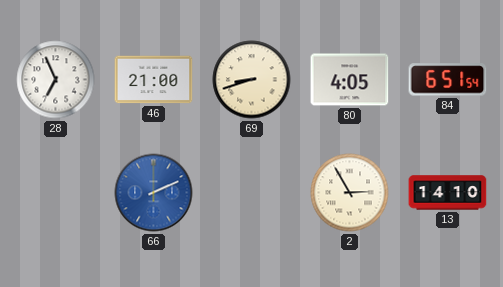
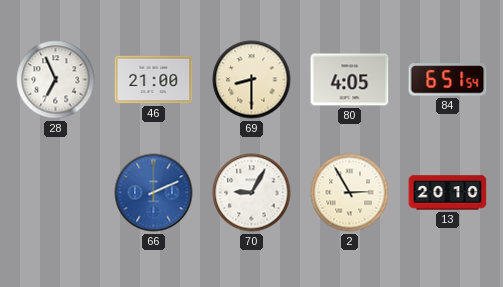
69: 8:42 -> 8:30 (252, 80)
70: none -> 9:05 (252, 193)
13: 14:10 -> 20:10 (448, 193)
